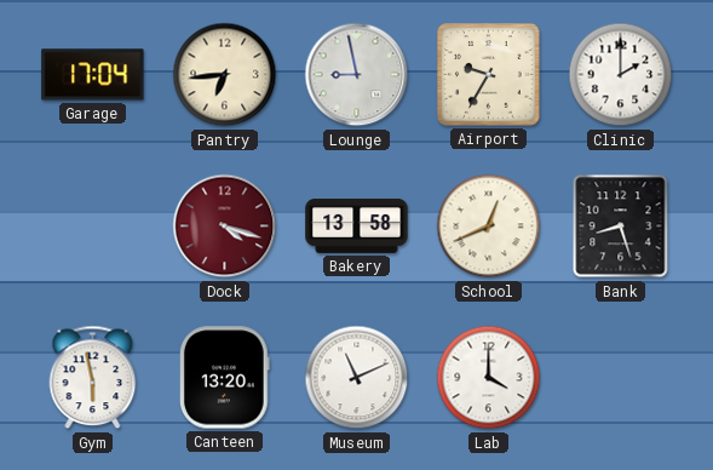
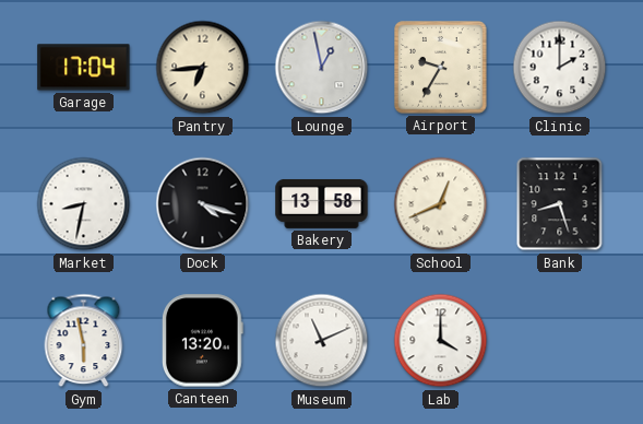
Lounge: 8:58 -> 12:58 (322, 68)
Market: none -> 8:32 (84, 204)
Dock dial: burgundy -> black (203, 204)
